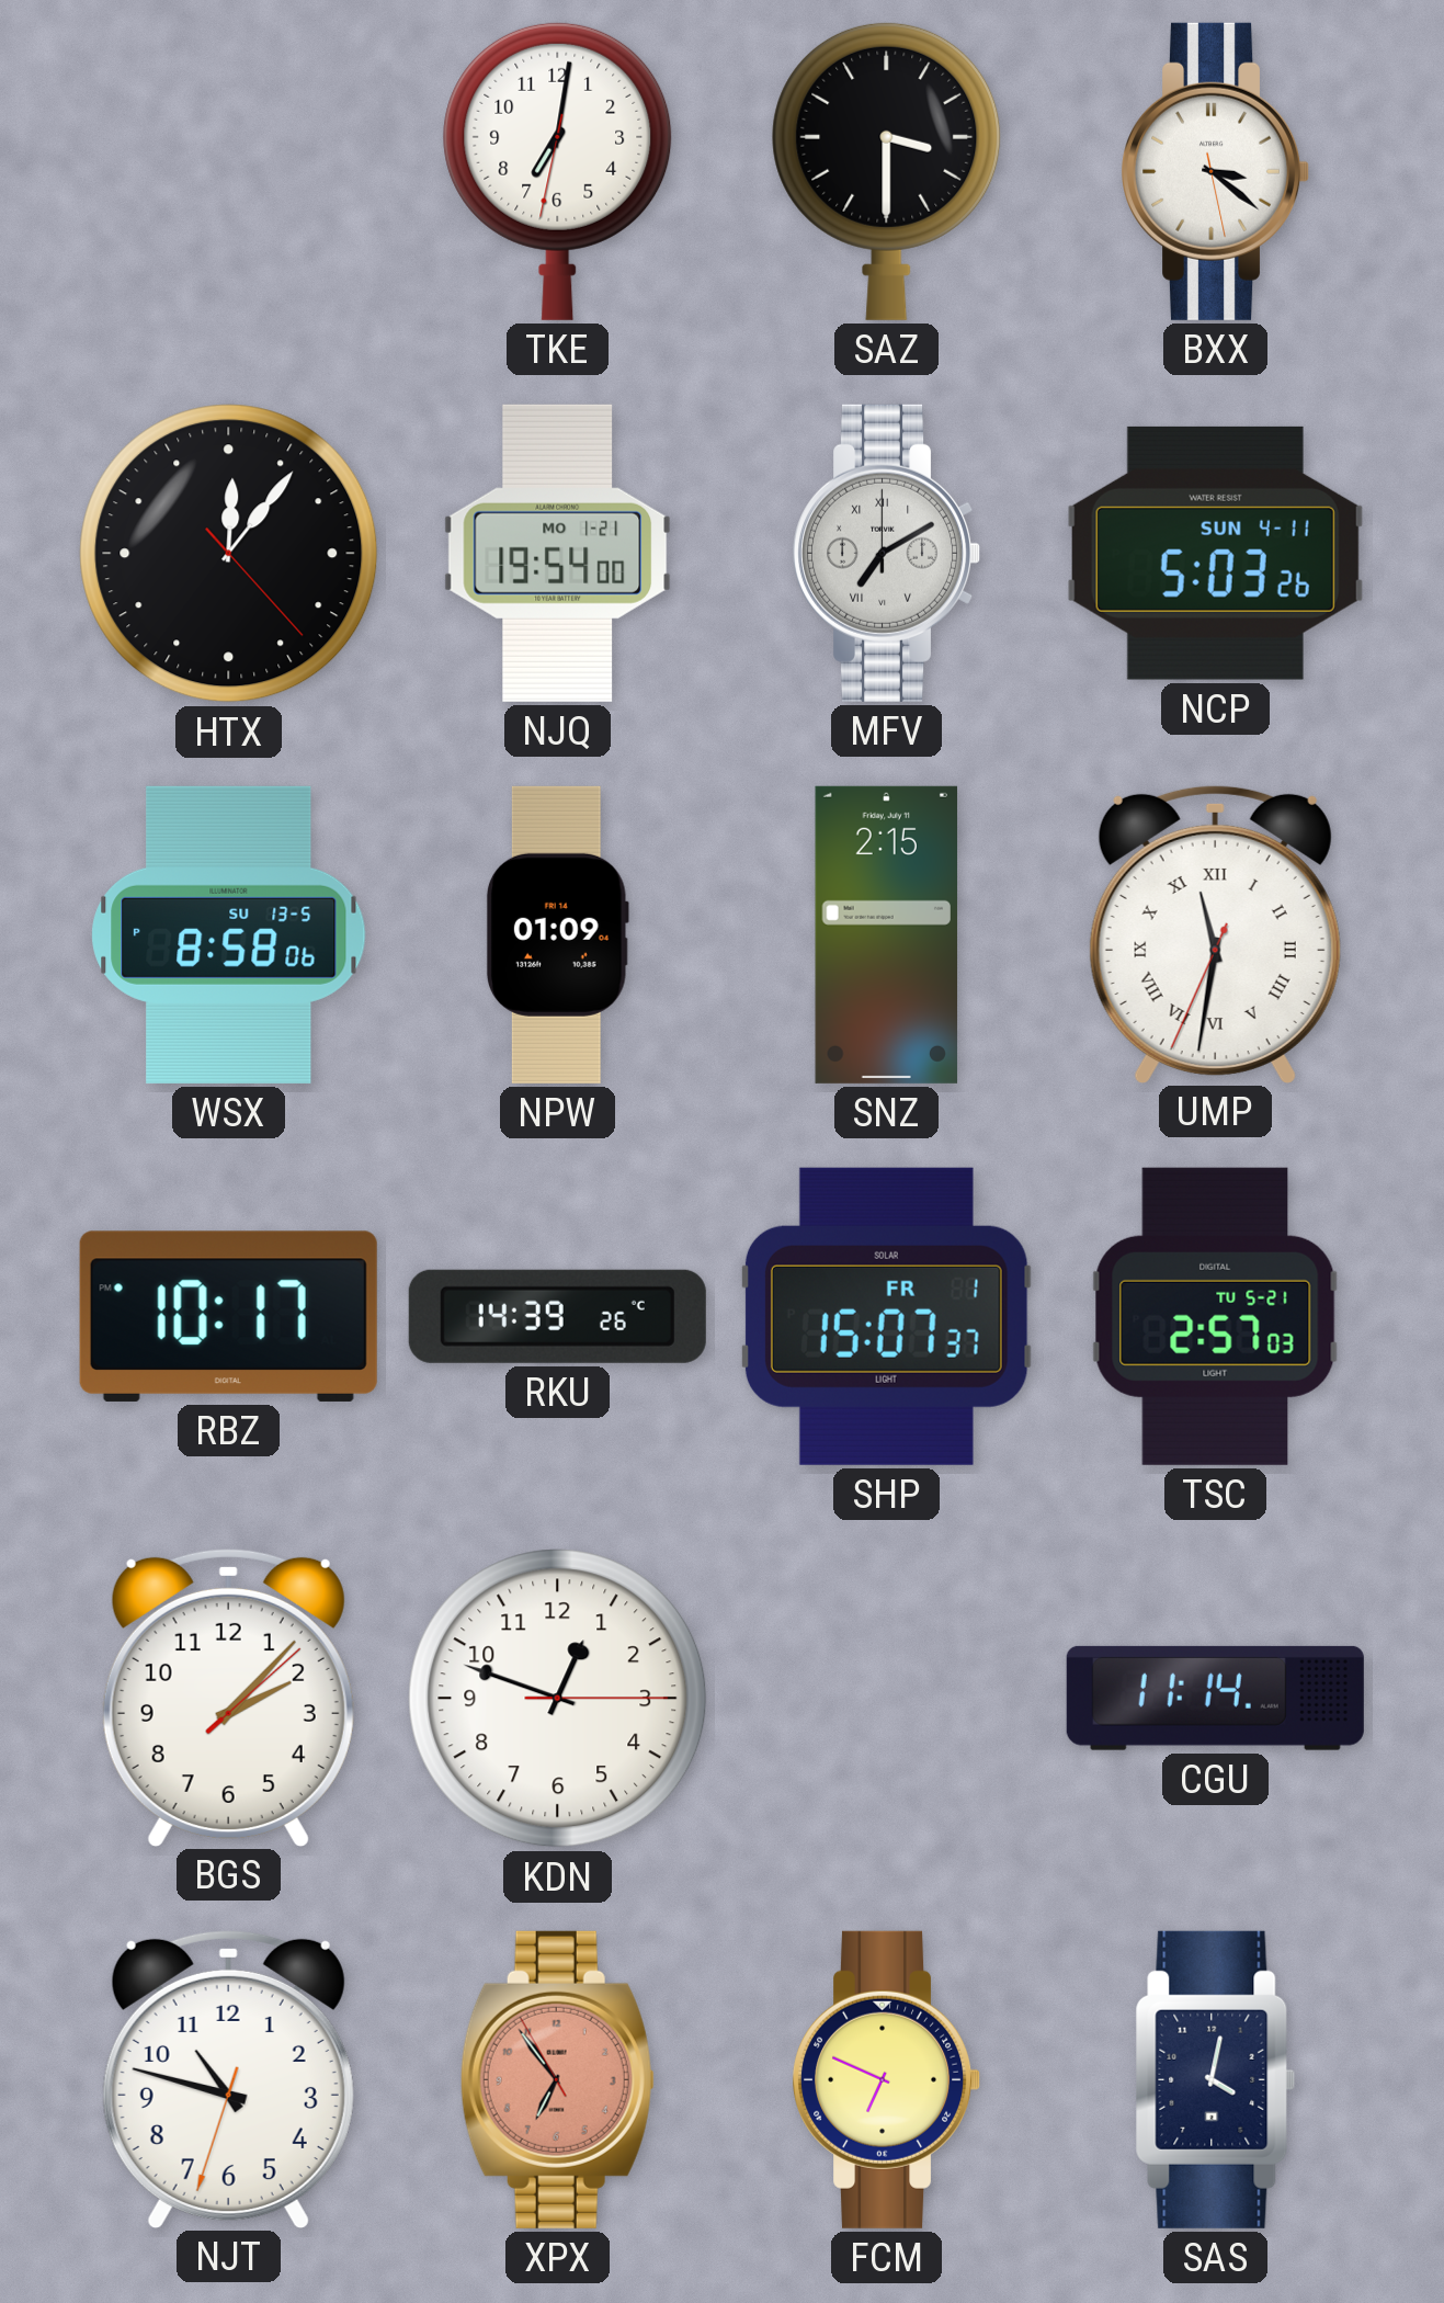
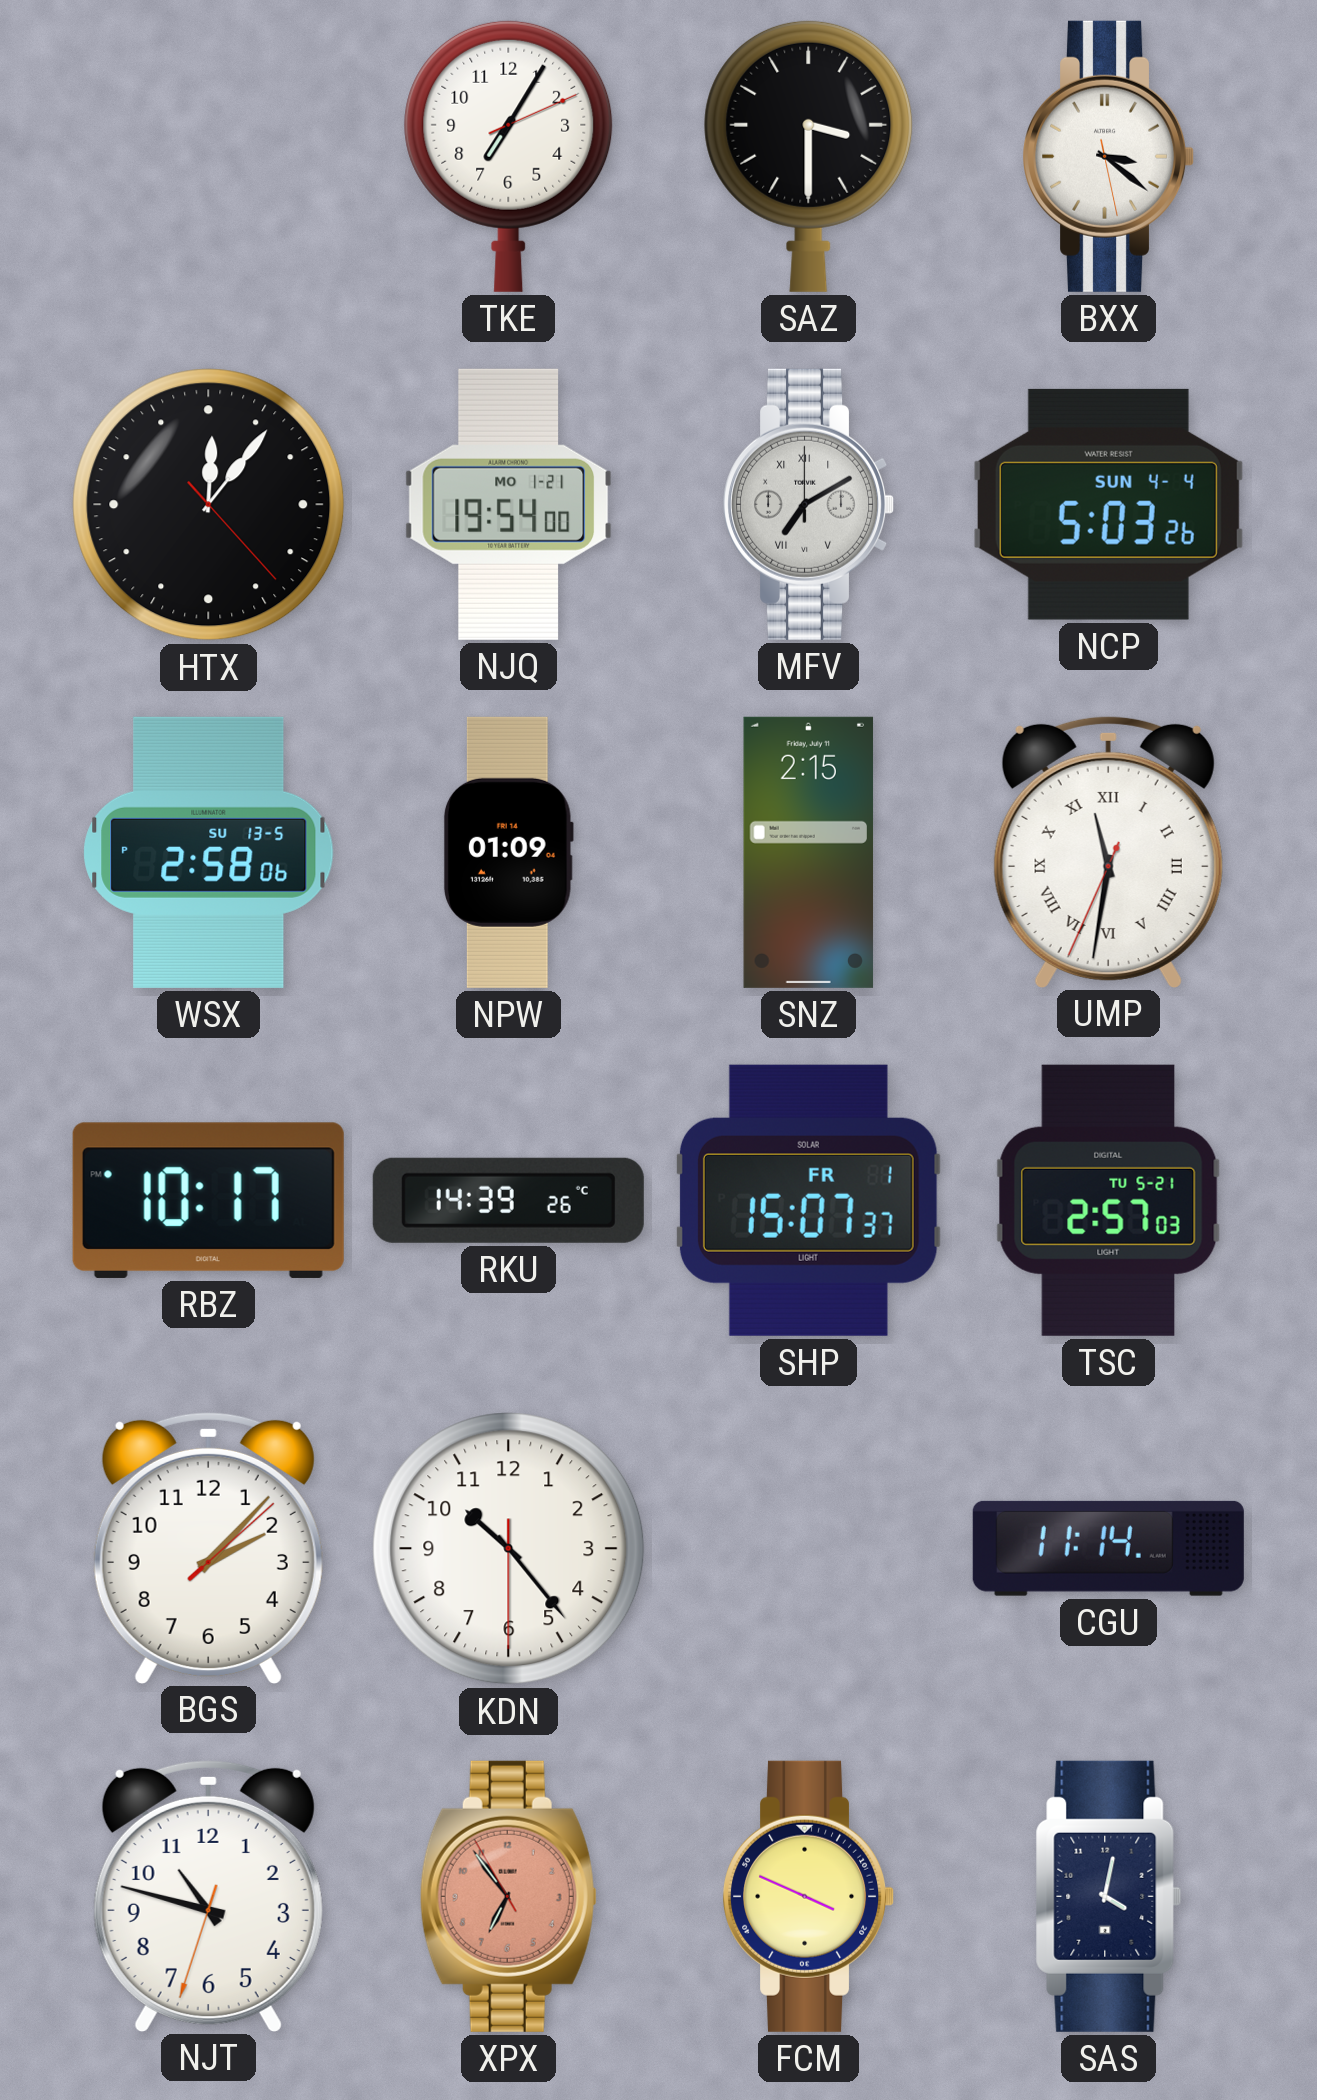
TKE: 7:01 -> 7:05 (509, 156)
NCP date: SUN 4-11 -> SUN 4-4 (1108, 504)
WSX: 8:58 -> 2:58 (209, 852)
KDN: 12:48 -> 10:23 (509, 1549)
FCM: 6:49 -> 3:49 (809, 1896)
